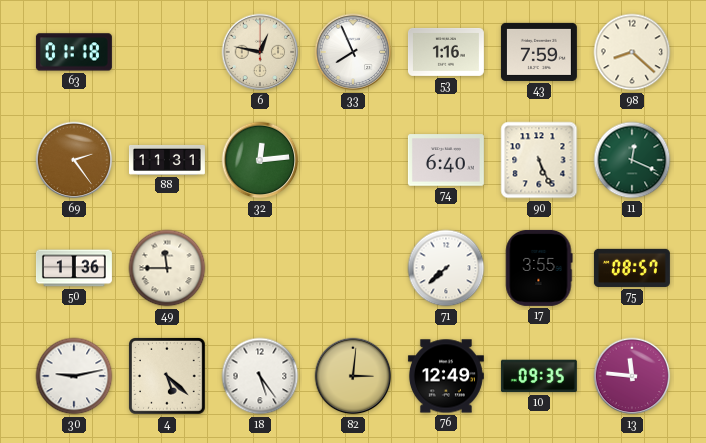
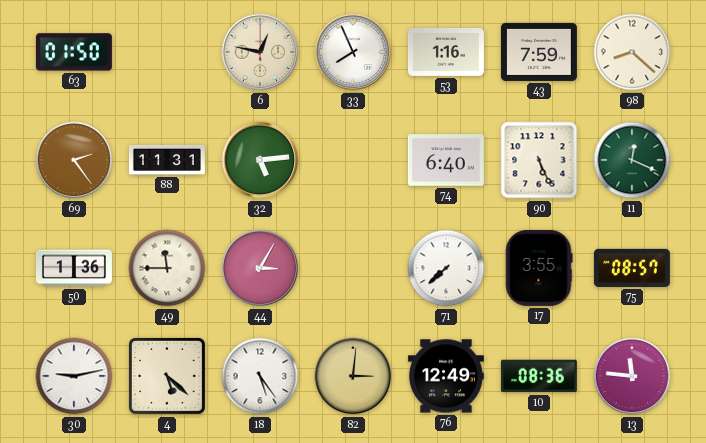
63: 01:18 -> 01:50 (74, 52)
32: 12:14 -> 5:14 (260, 160)
44: none -> 3:05 (260, 268)
10: 09:35 -> 08:36 (539, 376)
